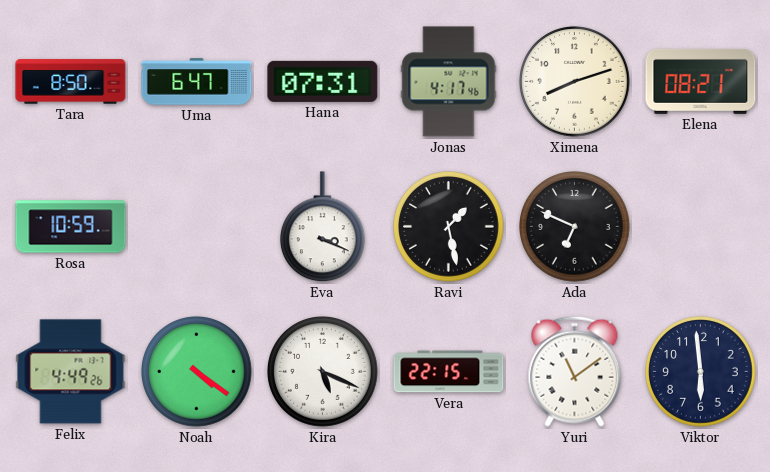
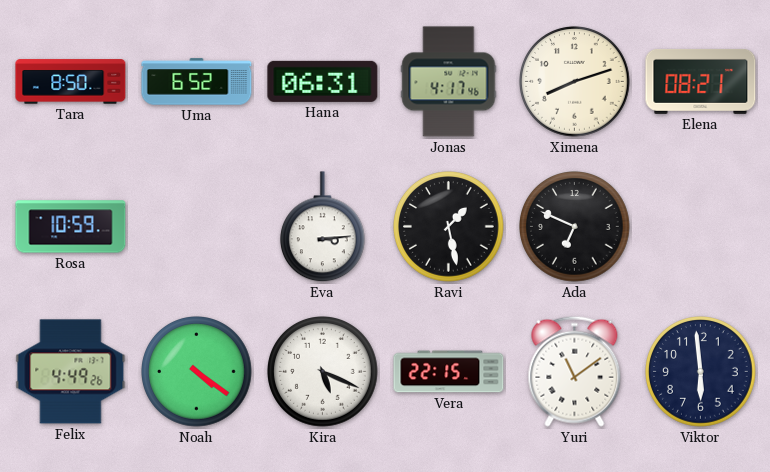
Uma: 6:47 -> 6:52 (197, 82)
Hana: 07:31 -> 06:31 (323, 81)
Eva: 3:19 -> 3:14 (323, 227)
